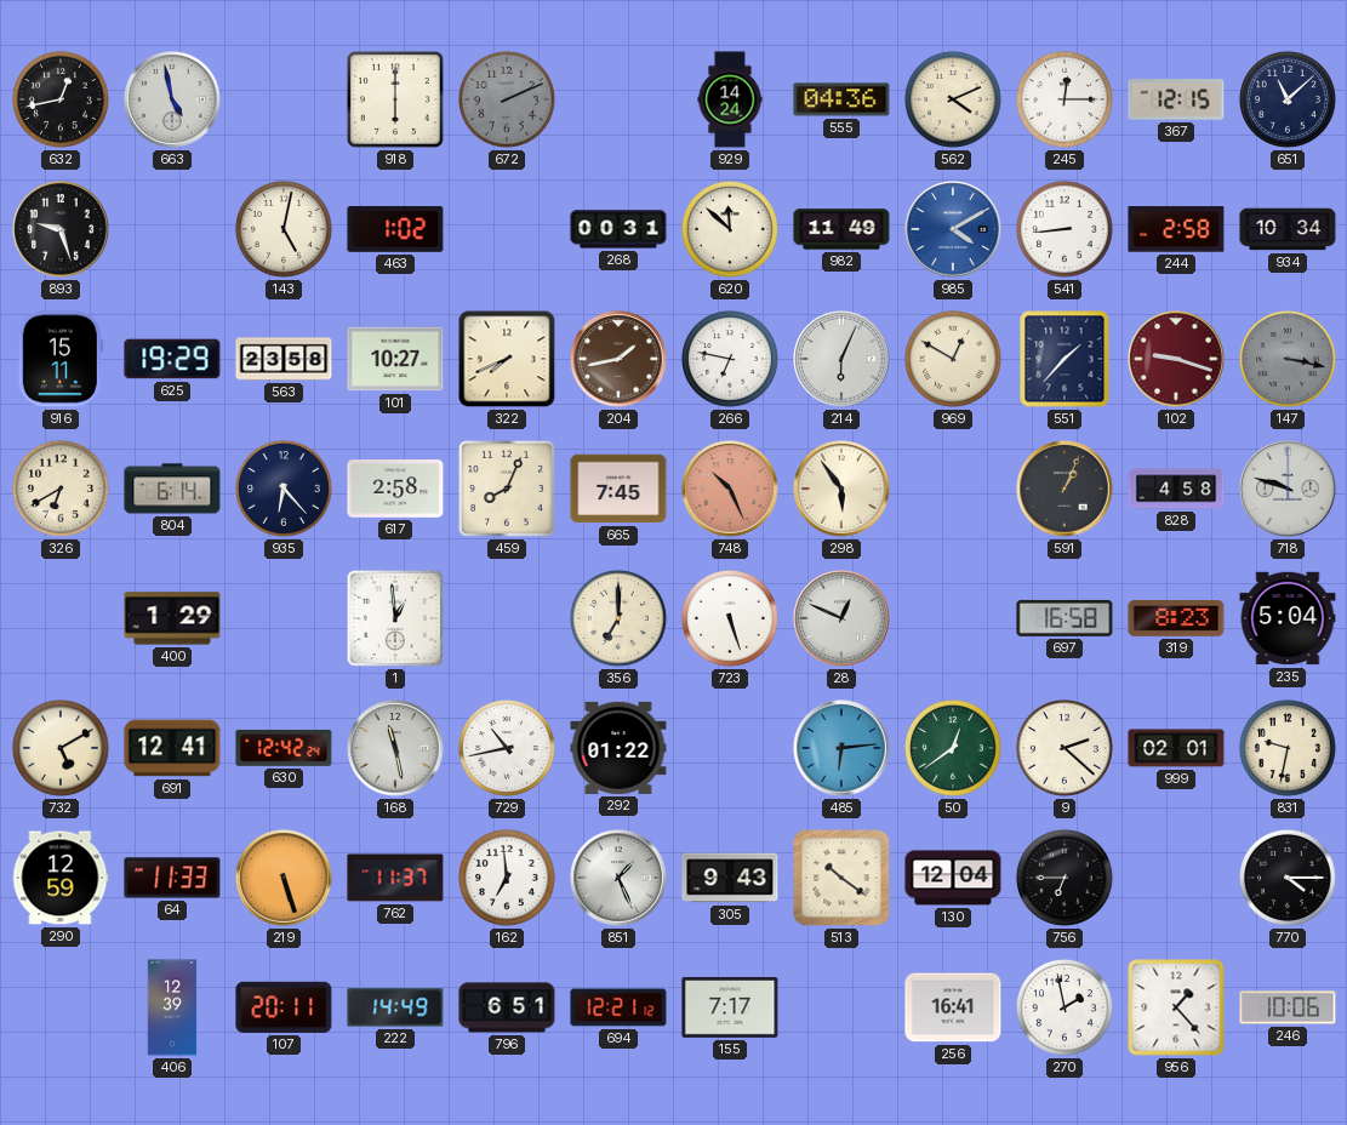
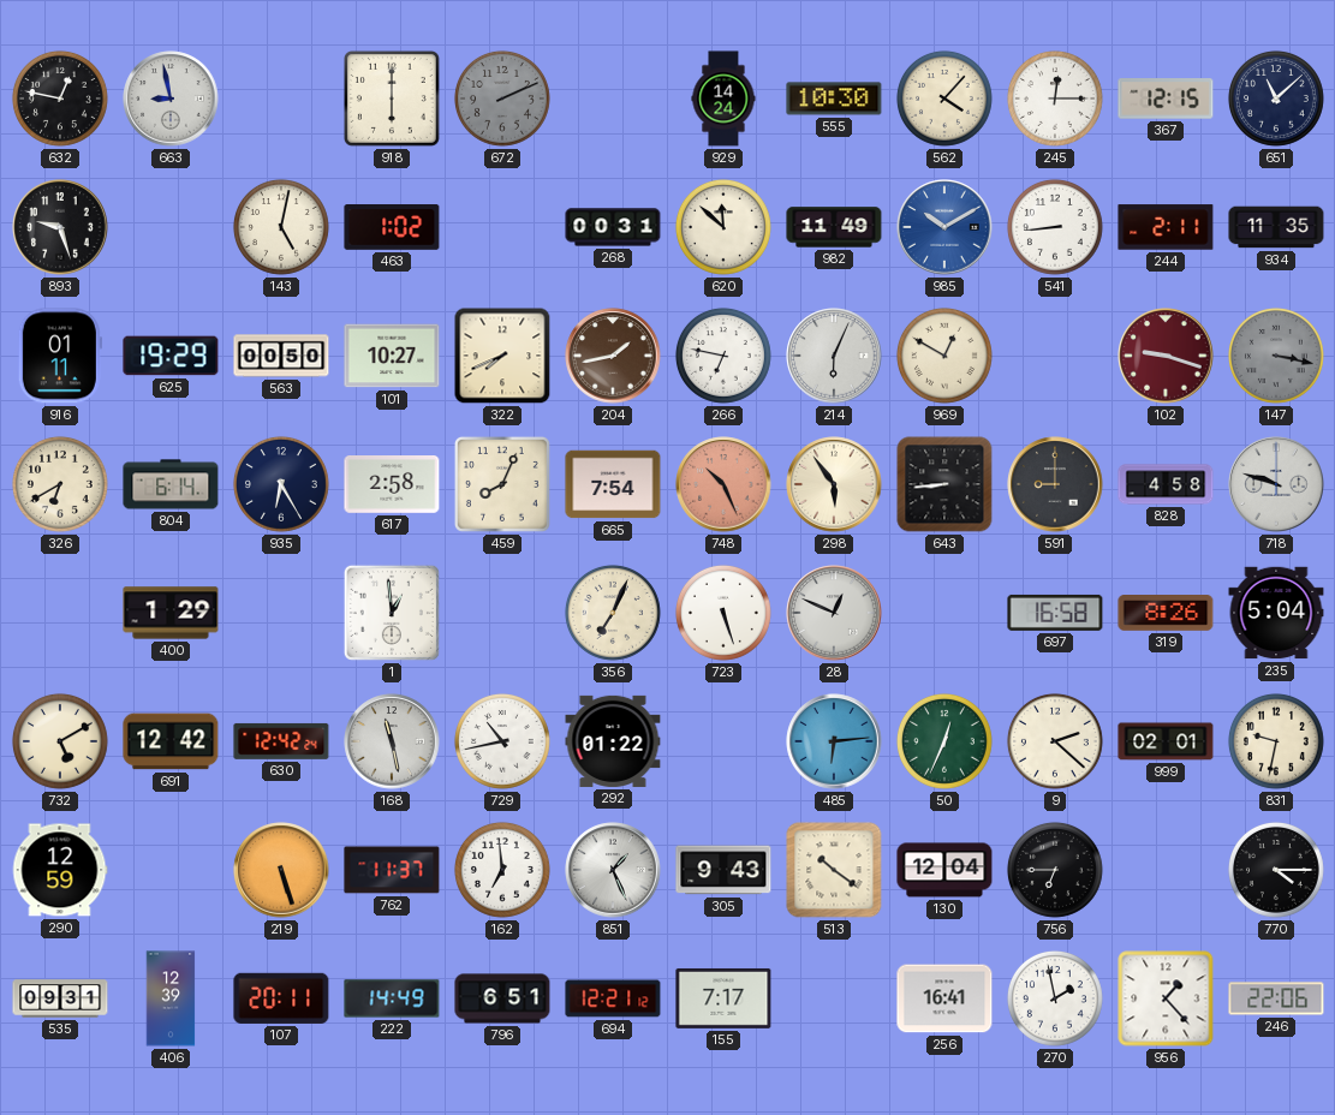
632: 12:43 -> 12:47 (60, 99)
663: 4:58 -> 8:58 (171, 99)
555: 04:36 -> 10:30 (834, 99)
562: 4:11 -> 4:07 (944, 99)
985: 4:10 -> 10:10 (944, 227)
244: 2:58 -> 2:11 (1166, 227)
934: 10:34 -> 11:35 (1276, 227)
916: 15:11 -> 01:11 (60, 356)
563: 23:58 -> 00:50 (281, 356)
551: 1:37 -> none (1065, 359)
935: 6:23 -> 6:25 (281, 484)
665: 7:45 -> 7:54 (613, 484)
643: none -> 8:44 (944, 484)
591: 1:04 -> 9:00 (1055, 484)
356: 7:00 -> 7:04 (613, 613)
319: 8:23 -> 8:26 (1166, 613)
691: 12:41 -> 12:42 (171, 741)
50: 12:39 -> 12:34 (944, 741)
64: 11:33 -> none (172, 878)
535: none -> 09:31 (60, 998)
246: 10:06 -> 22:06 (1276, 998)
